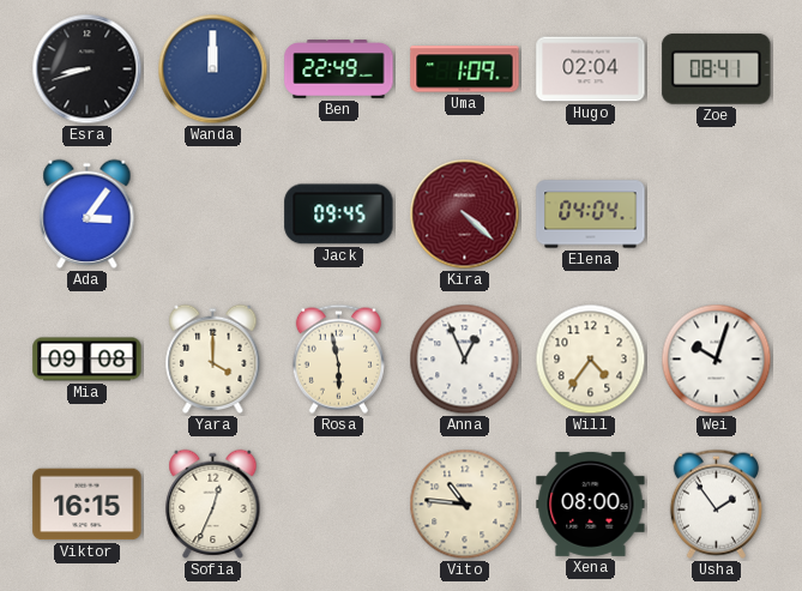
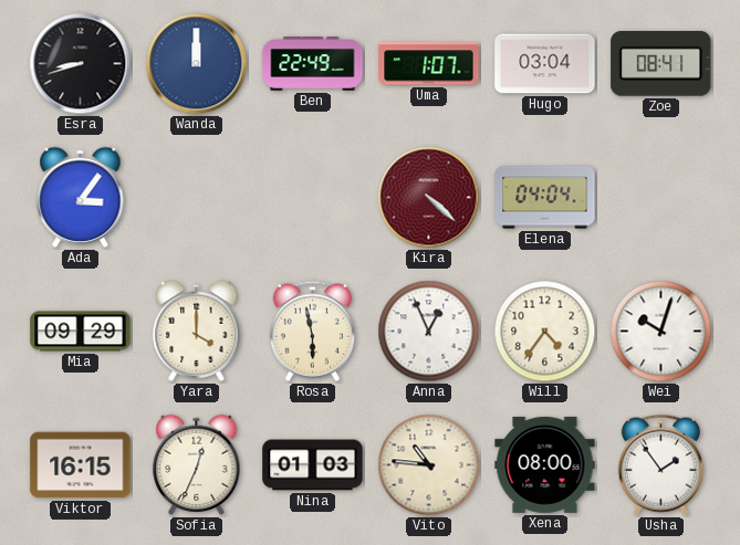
Uma: 1:09 -> 1:07 (429, 64)
Hugo: 02:04 -> 03:04 (545, 64)
Jack: 09:45 -> none (339, 215)
Mia: 09:08 -> 09:29 (81, 332)
Nina: none -> 01:03 (313, 465)
